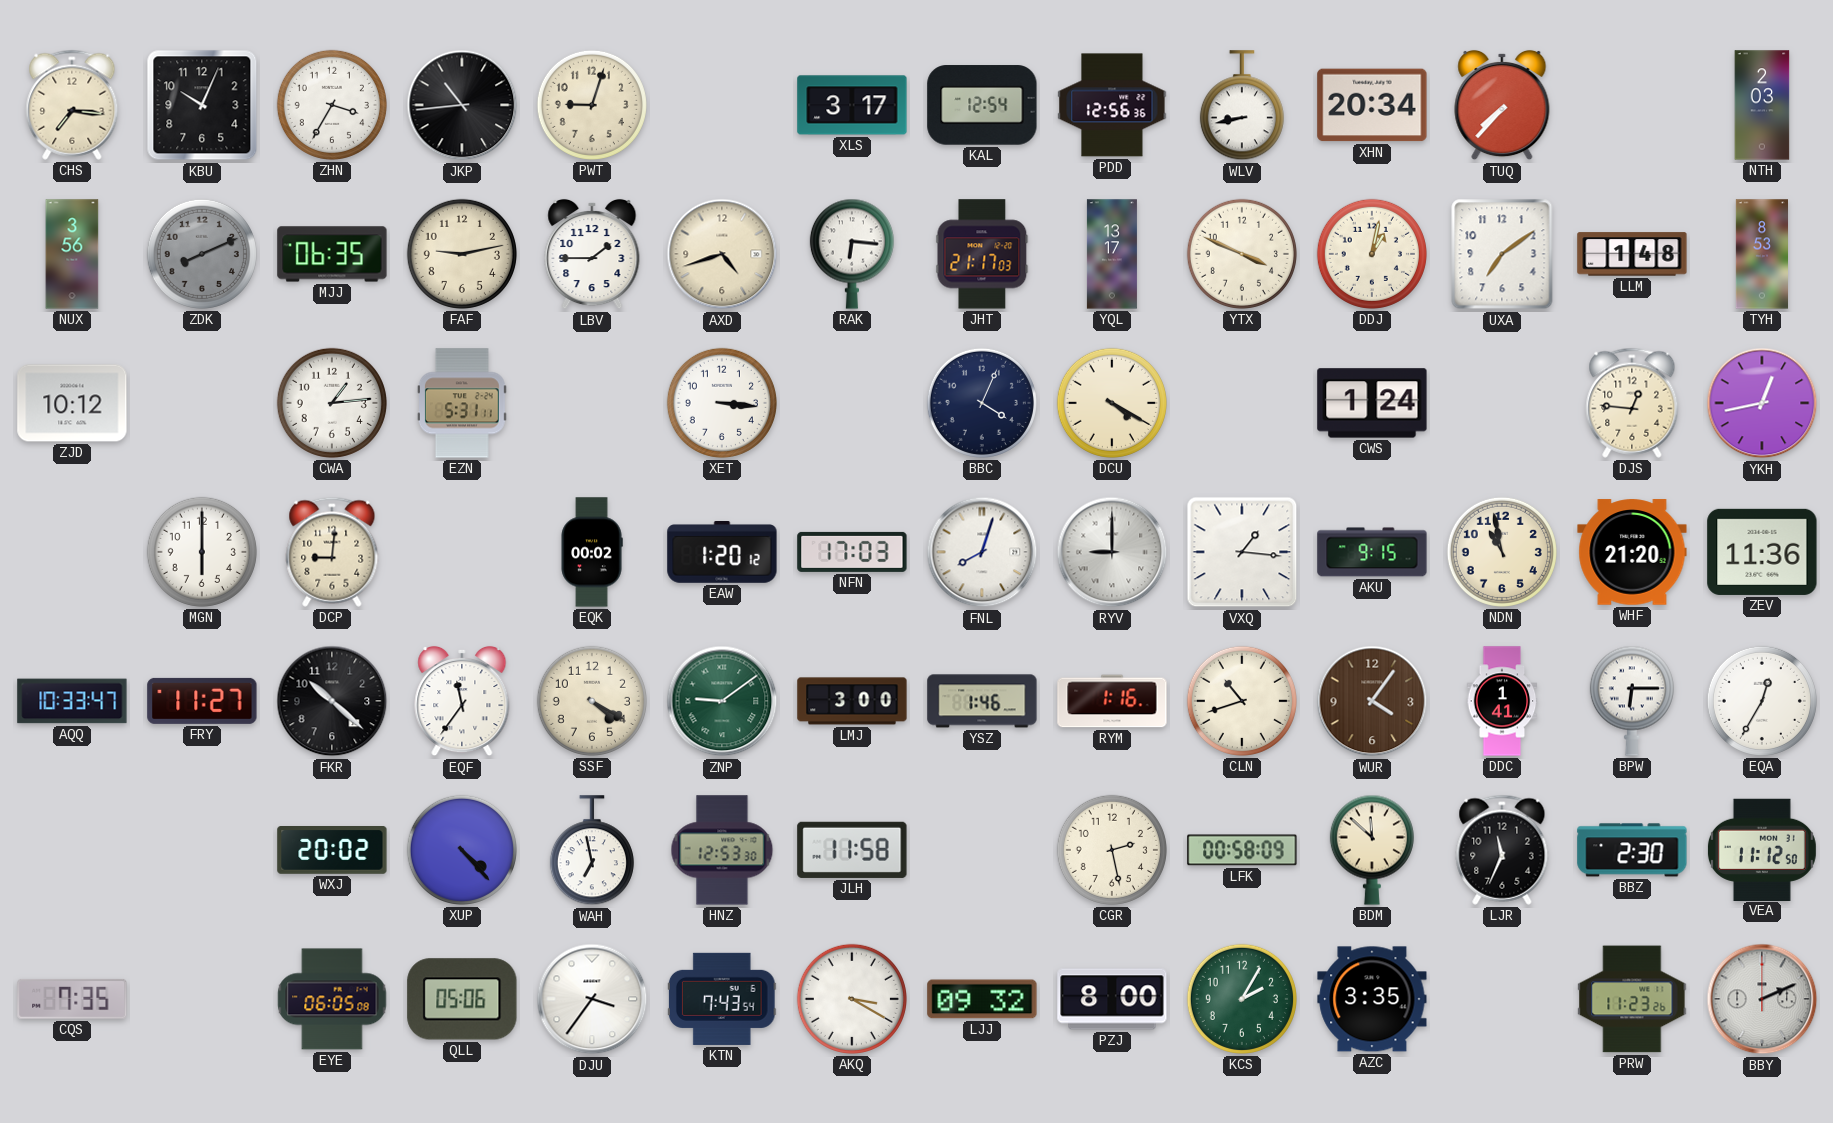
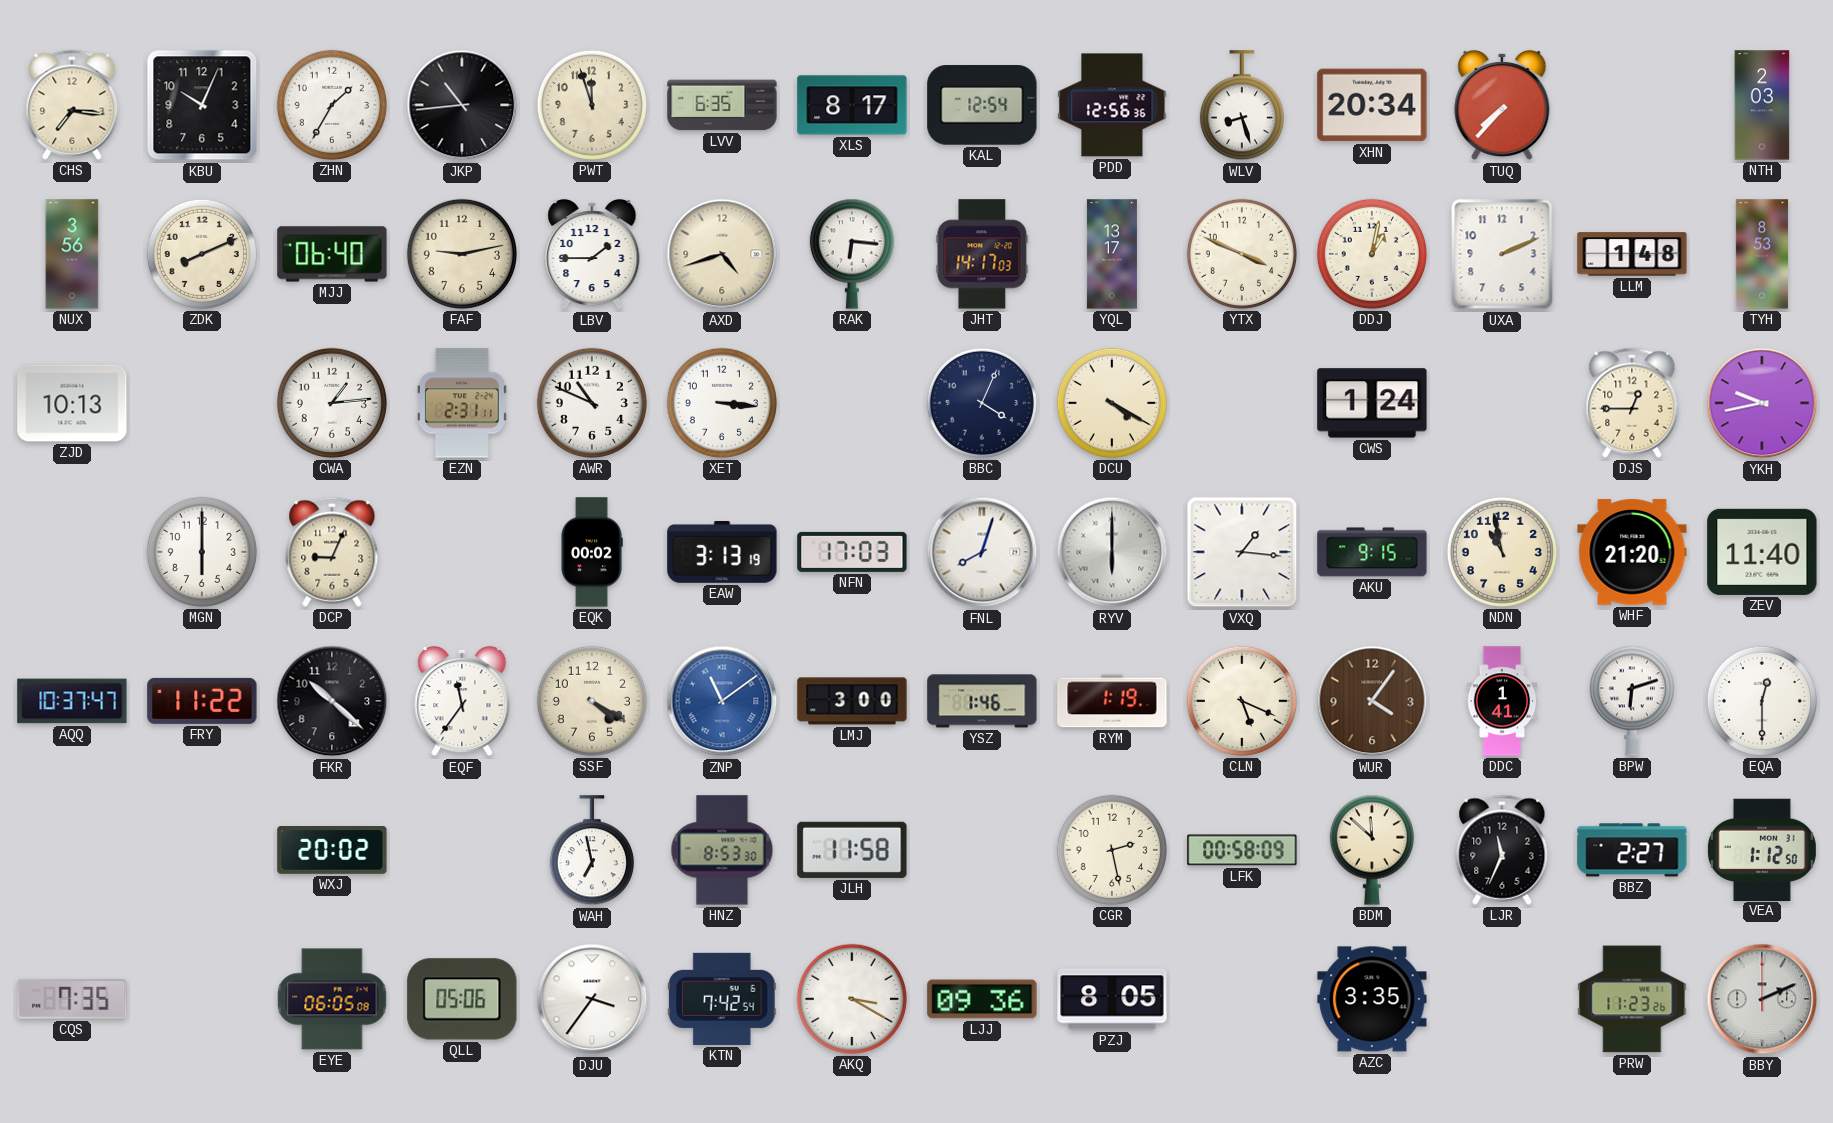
ZHN: 3:35 -> 1:35 (332, 105)
PWT: 9:03 -> 11:57 (592, 105)
LVV: none -> 6:35 (722, 105)
XLS: 3:17 -> 8:17 (852, 105)
WLV: 8:43 -> 8:27 (1242, 106)
ZDK dial: grey -> cream (202, 254)
MJJ: 06:35 -> 06:40 (332, 254)
JHT: 21:17 -> 14:17 (982, 254)
UXA: 7:09 -> 2:11 (1502, 254)
ZJD: 10:12 -> 10:13 (72, 403)
EZN: 5:31 -> 2:31 (462, 403)
AWR: none -> 10:49 (592, 403)
DJS: 12:46 -> 12:45 (1632, 403)
YKH: 12:43 -> 9:43 (1762, 403)
DCP: 9:01 -> 9:04 (332, 552)
EAW: 1:20 -> 3:13 (722, 553)
RYV: 9:00 -> 6:00 (1112, 552)
ZEV: 11:36 -> 11:40 (1762, 552)
AQQ: 10:33 -> 10:37 (72, 701)
FRY: 11:27 -> 11:22 (202, 701)
ZNP: 9:09 -> 11:09 (722, 701)
ZNP dial: green -> blue (722, 701)
RYM: 1:16 -> 1:19 (1112, 701)
CLN: 10:42 -> 5:19 (1242, 701)
BPW: 6:15 -> 6:12 (1632, 701)
EQA: 12:35 -> 12:30 (1762, 701)
XUP: 4:23 -> none (462, 850)
HNZ: 12:53 -> 8:53 (722, 850)
BBZ: 2:30 -> 2:27 (1632, 850)
VEA: 11:12 -> 1:12 (1762, 849)
KTN: 7:43 -> 7:42 (722, 999)
LJJ: 09:32 -> 09:36 (982, 999)
PZJ: 8:00 -> 8:05 (1112, 999)
KCS: 2:05 -> none (1242, 999)
